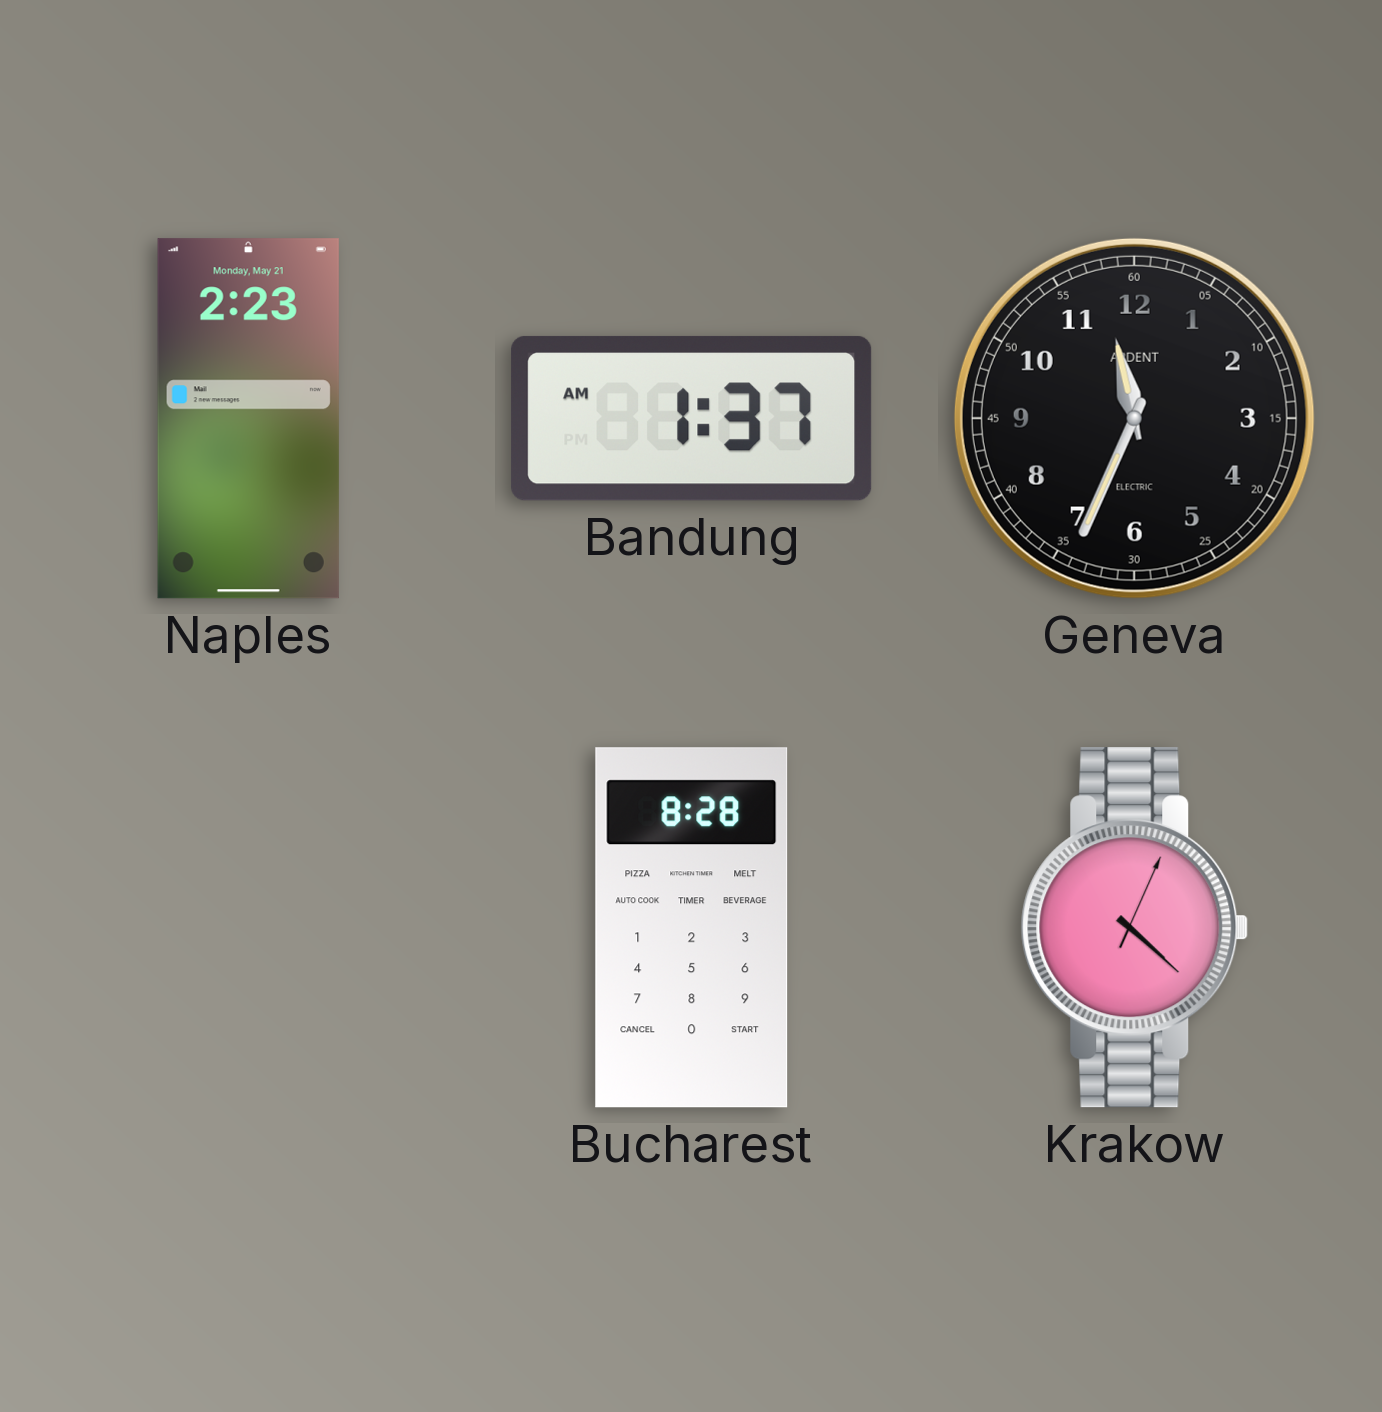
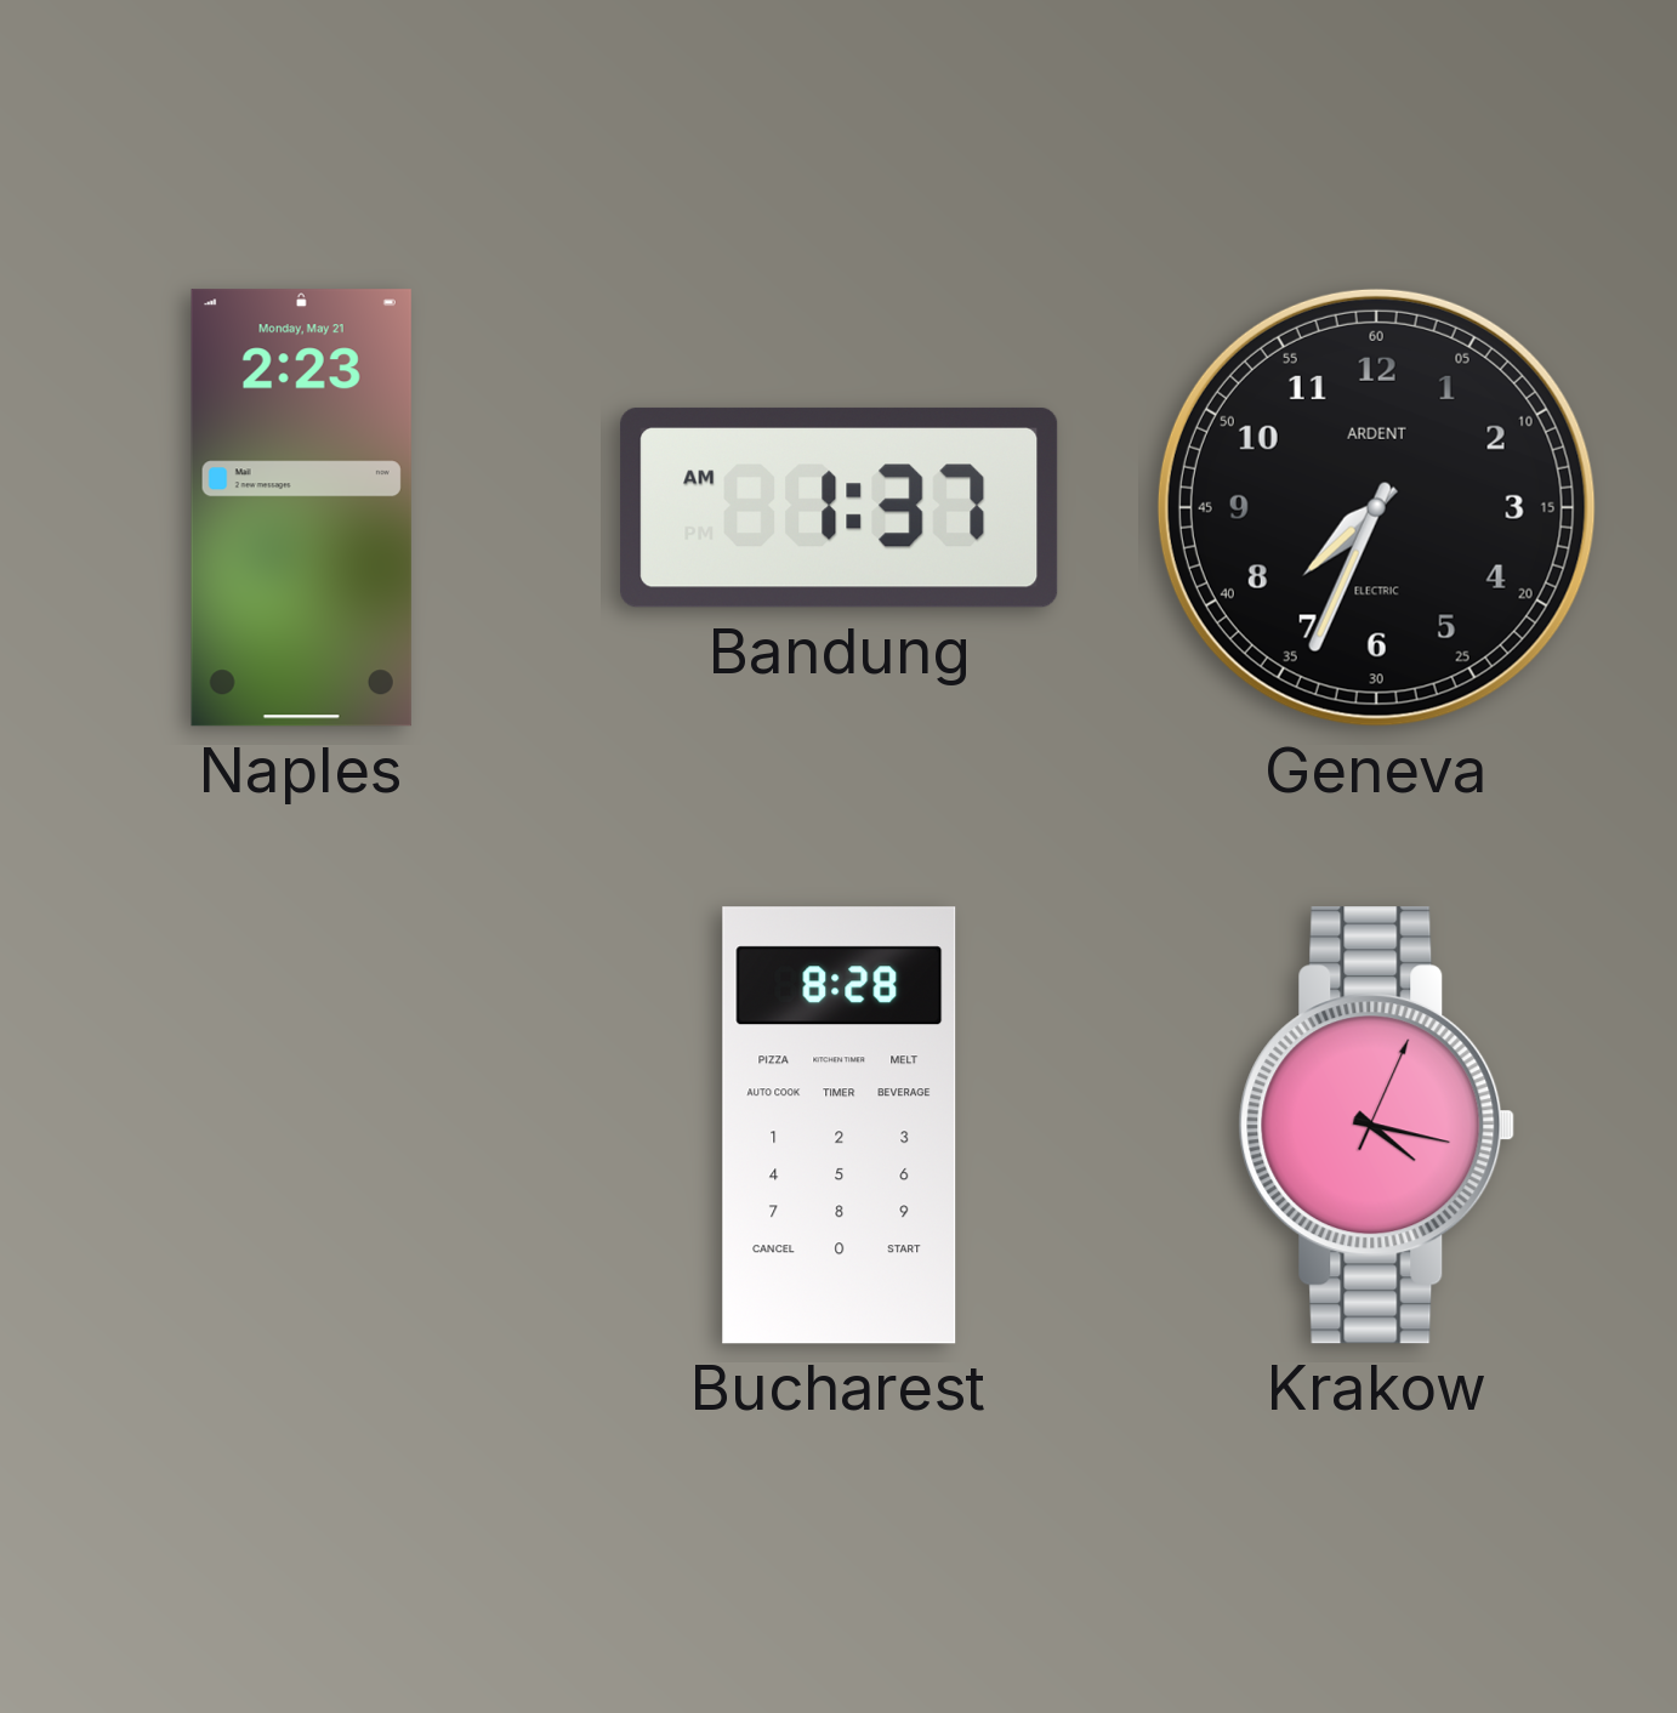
Geneva: 11:34 -> 7:34 (1376, 507)
Krakow: 4:22 -> 4:17 (1377, 1126)
